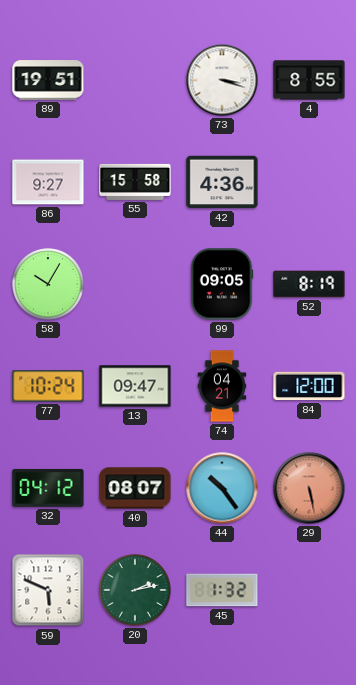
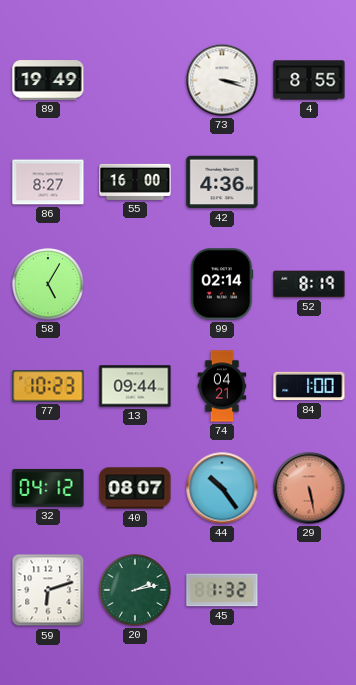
89: 19:51 -> 19:49 (48, 80)
86: 9:27 -> 8:27 (48, 182)
55: 15:58 -> 16:00 (135, 182)
58: 10:05 -> 5:05 (48, 284)
99: 09:05 -> 02:14 (222, 284)
77: 10:24 -> 10:23 (48, 386)
13: 09:47 -> 09:44 (135, 386)
84: 12:00 -> 1:00 (309, 386)
59: 5:49 -> 6:12 (48, 590)
